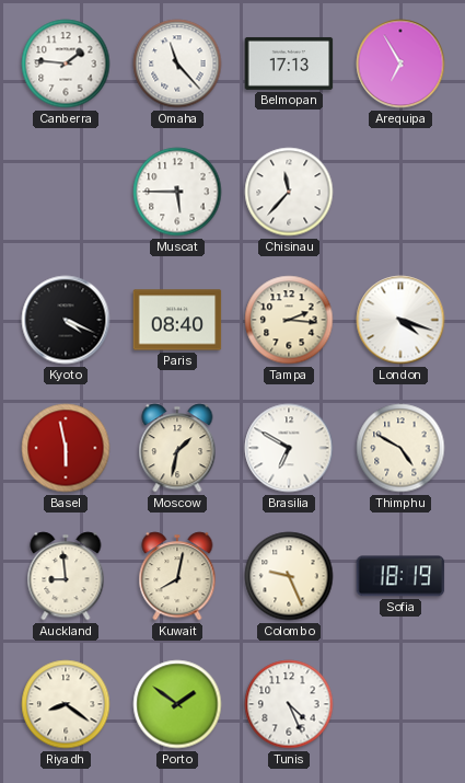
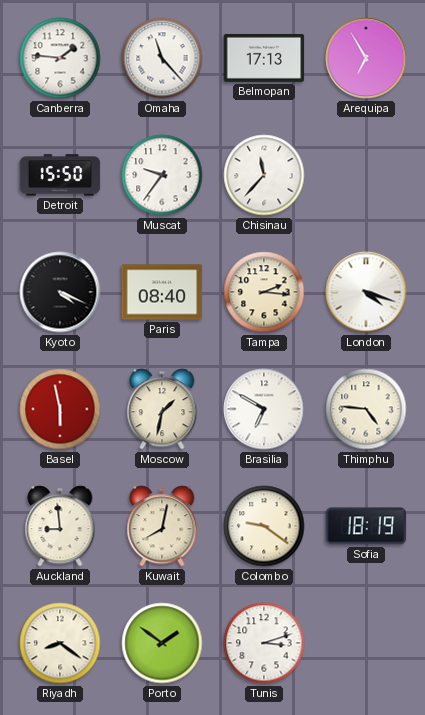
Detroit: none -> 15:50 (60, 175)
Muscat: 5:45 -> 9:36 (162, 175)
Thimphu: 4:50 -> 4:46 (366, 409)
Colombo: 9:26 -> 9:21 (264, 526)
Tunis: 4:26 -> 3:12 (264, 643)
